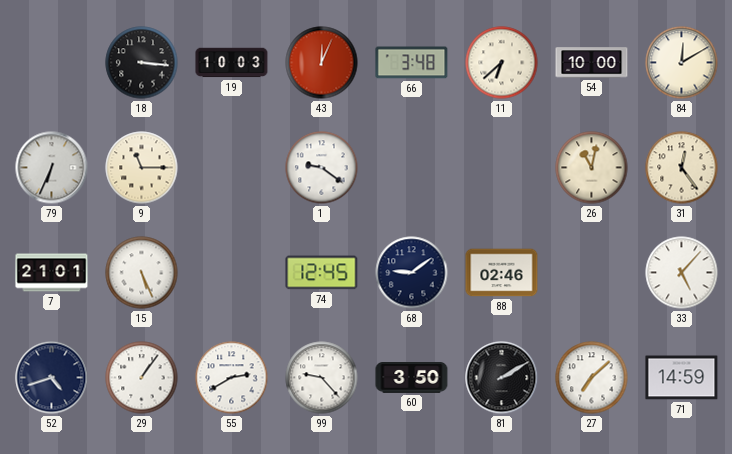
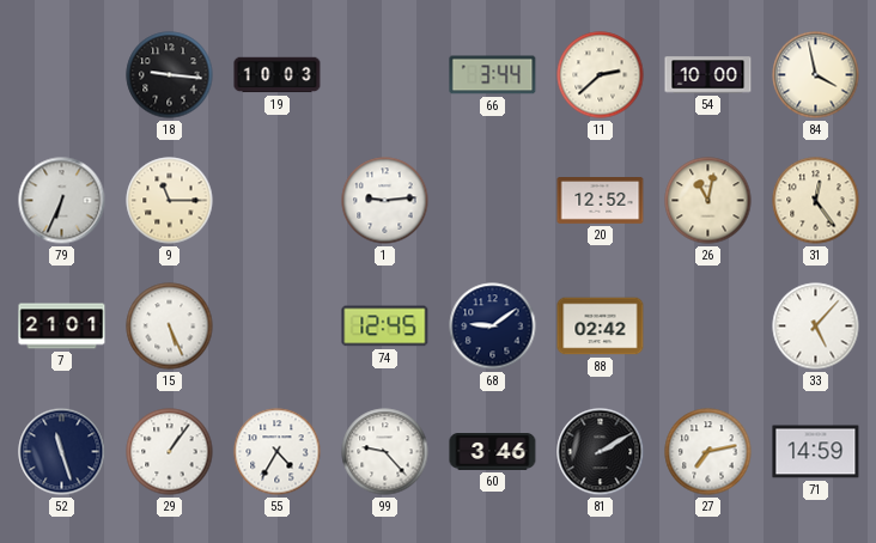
18: 3:16 -> 9:16 (170, 75)
43: 12:04 -> none (322, 63)
66: 3:48 -> 3:44 (493, 75)
11: 6:38 -> 2:38 (601, 75)
84: 12:10 -> 3:58 (816, 75)
1: 9:21 -> 9:14 (385, 201)
20: none -> 12:52 (601, 201)
88: 02:46 -> 02:42 (601, 327)
52: 4:42 -> 11:27 (62, 452)
55: 2:40 -> 4:35 (278, 452)
60: 3:50 -> 3:46 (493, 452)
27: 7:08 -> 7:13 (708, 452)
